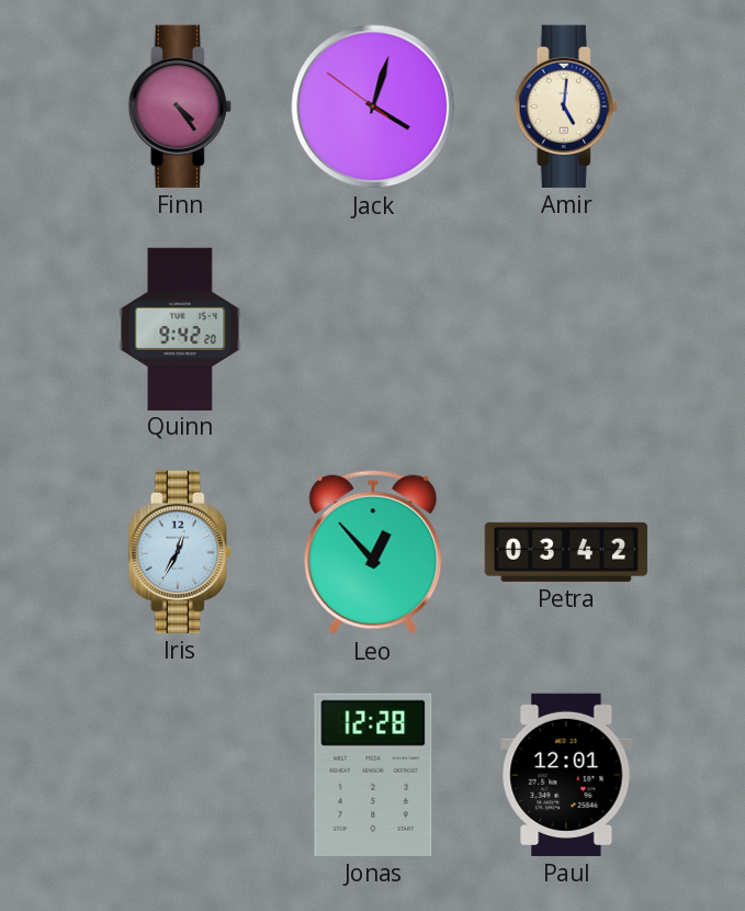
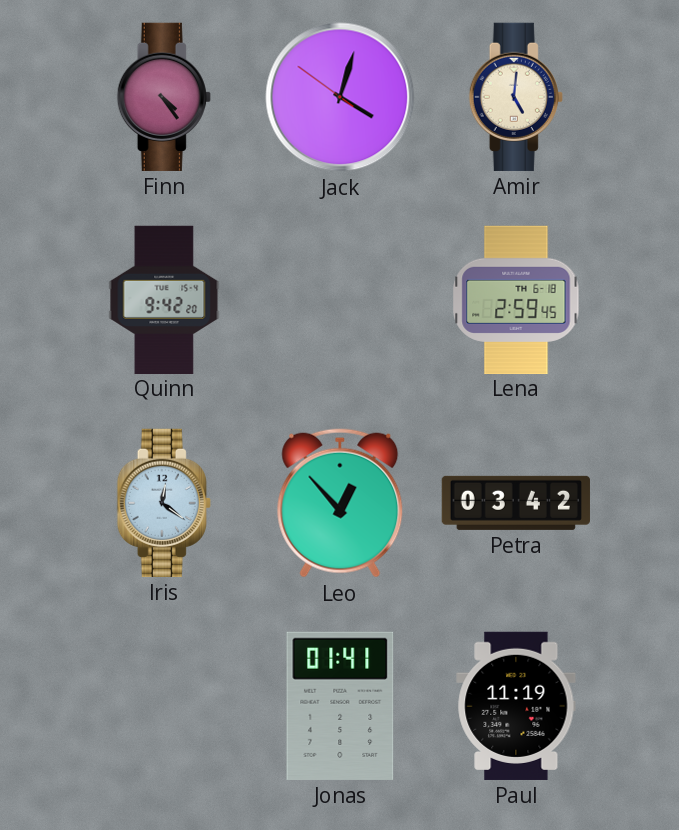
Lena: none -> 2:59 (516, 299)
Iris: 12:35 -> 12:21 (164, 503)
Jonas: 12:28 -> 01:41 (340, 706)
Paul: 12:01 -> 11:19 (516, 706)
